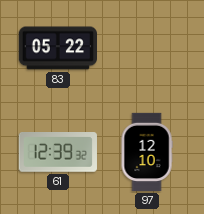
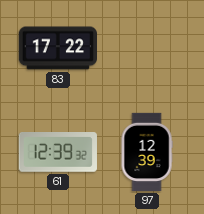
83: 05:22 -> 17:22 (57, 48)
97: 12:10 -> 12:39 (147, 152)
